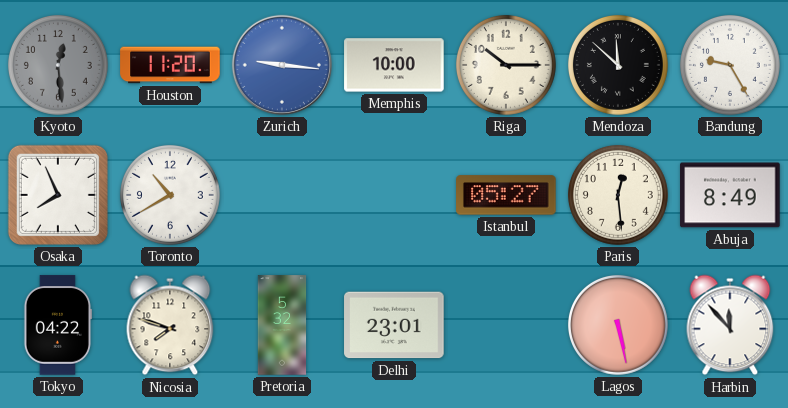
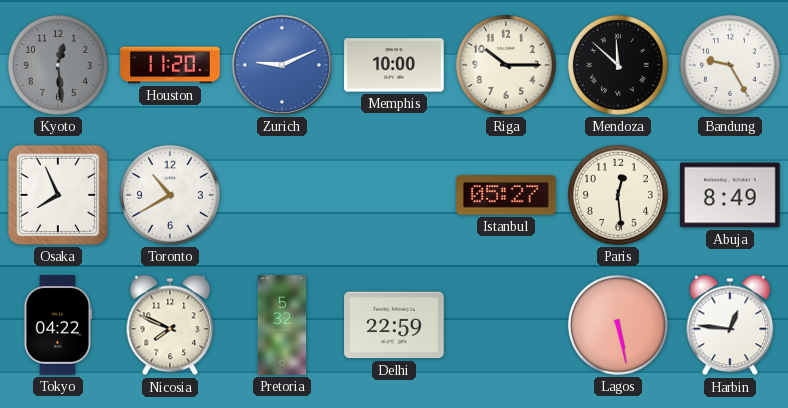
Zurich: 9:16 -> 9:11 (282, 65)
Nicosia: 7:48 -> 7:49 (170, 325)
Delhi: 23:01 -> 22:59 (394, 325)
Harbin: 11:53 -> 12:46 (730, 325)
